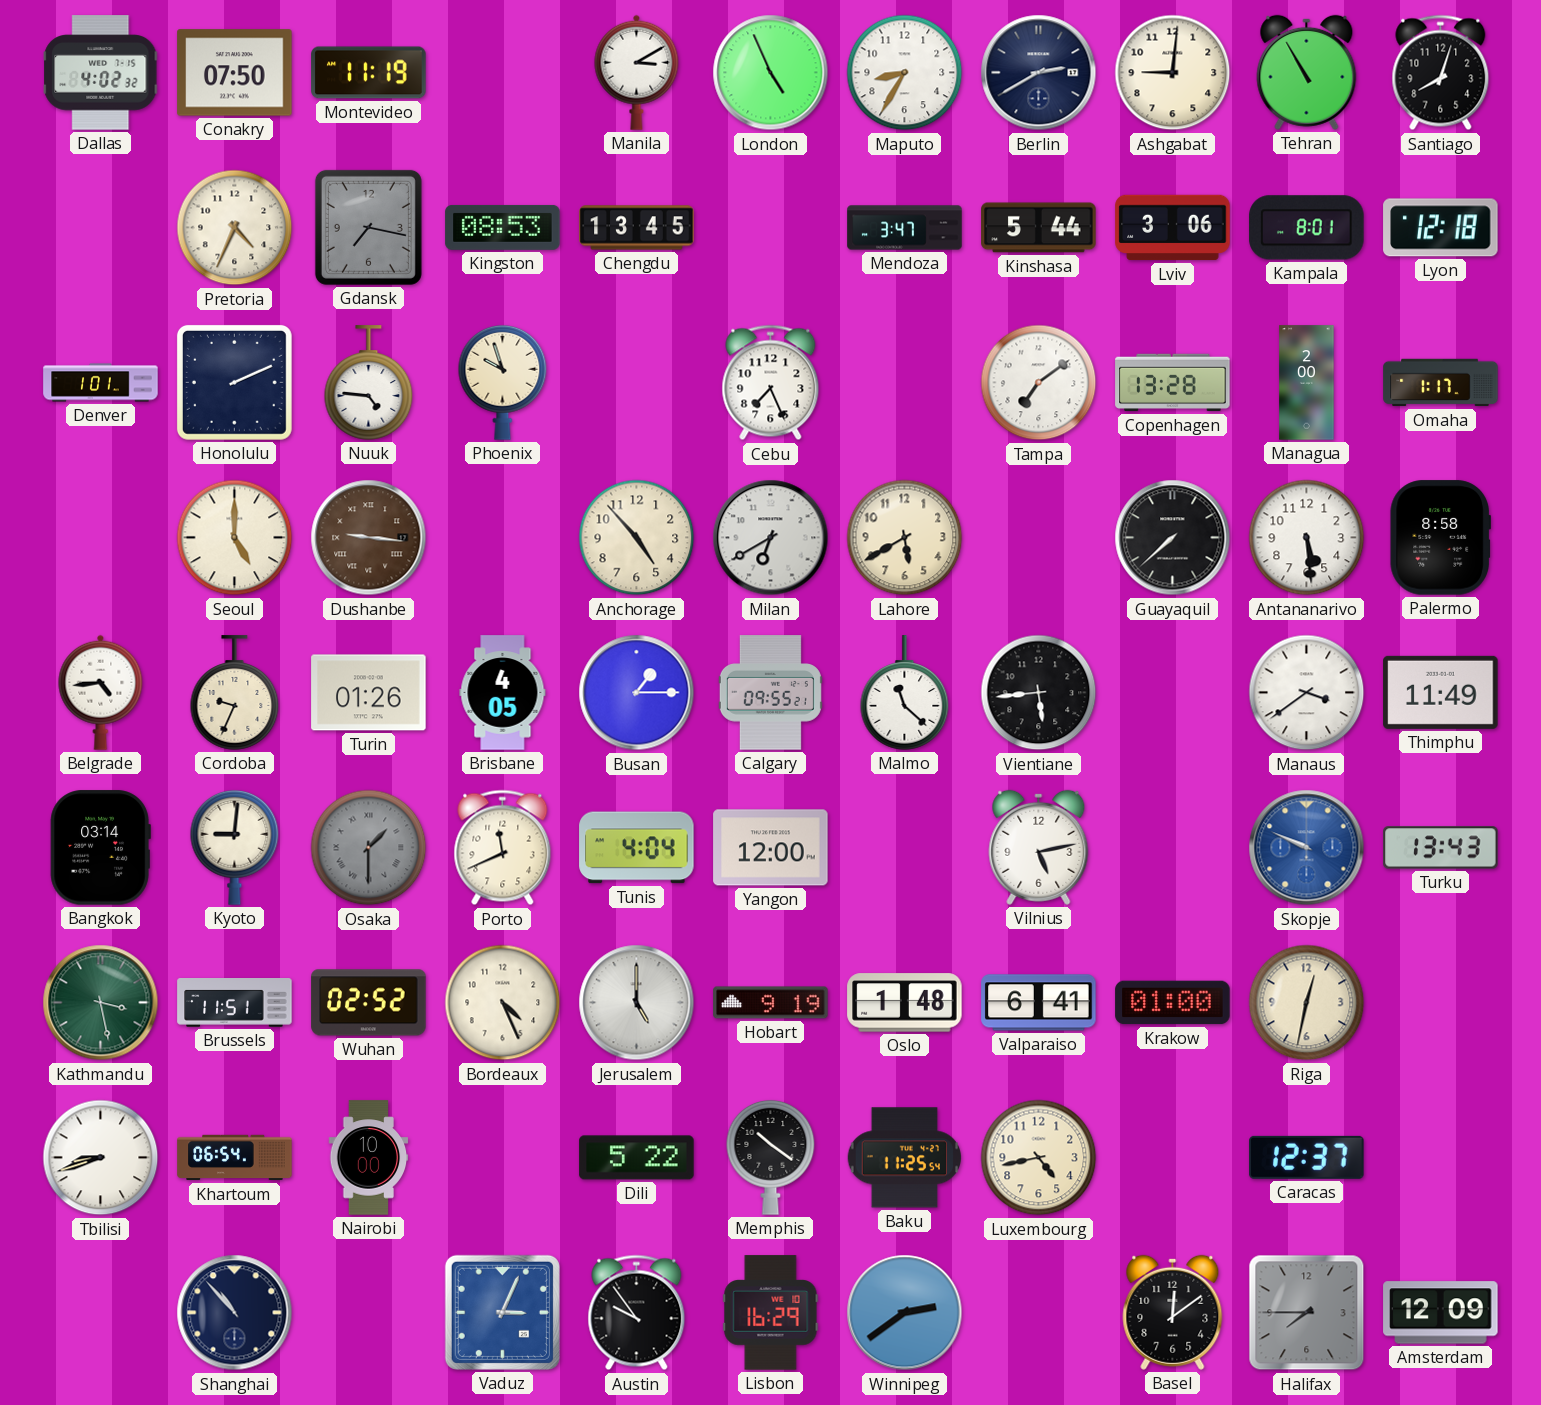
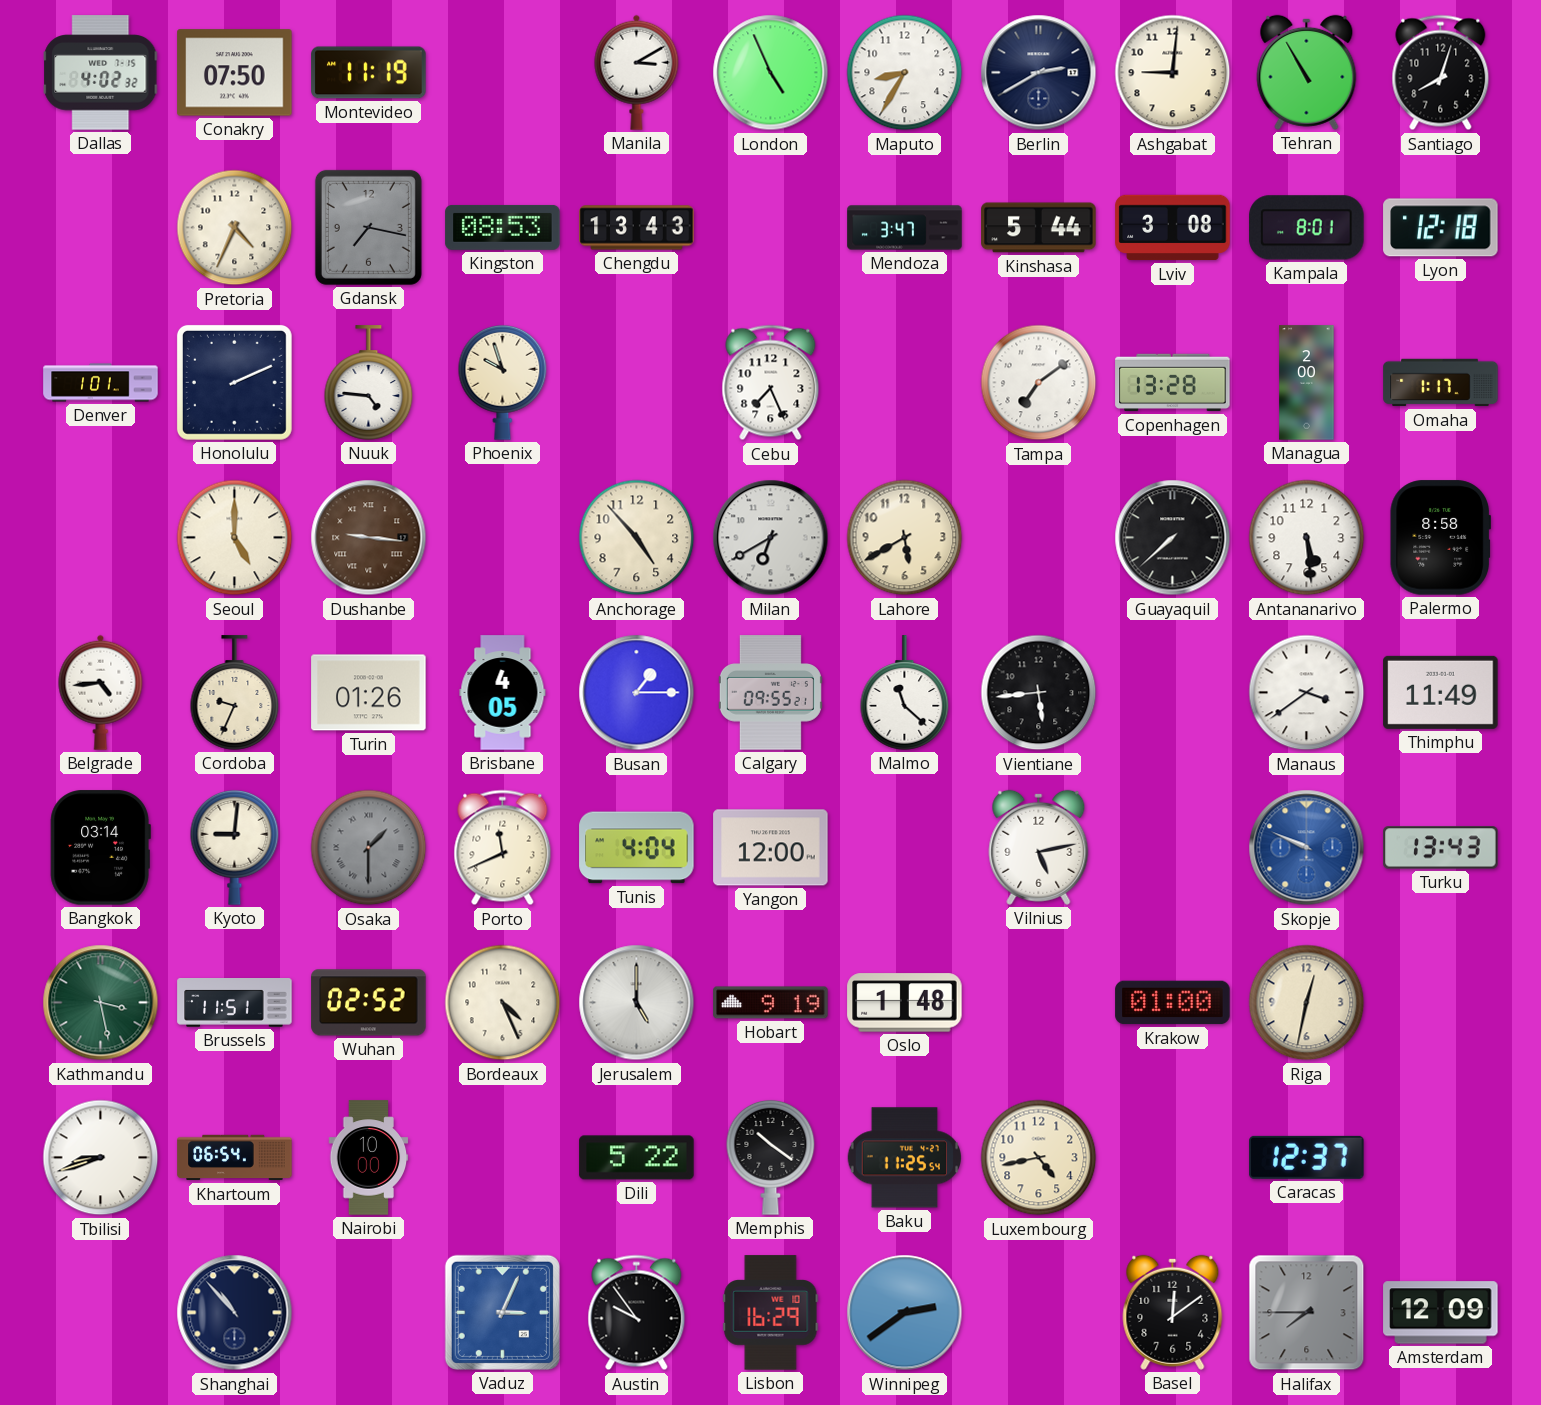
Chengdu: 13:45 -> 13:43 (637, 228)
Lviv: 3:06 -> 3:08 (1173, 228)
Valparaiso: 6:41 -> none (1039, 1003)
